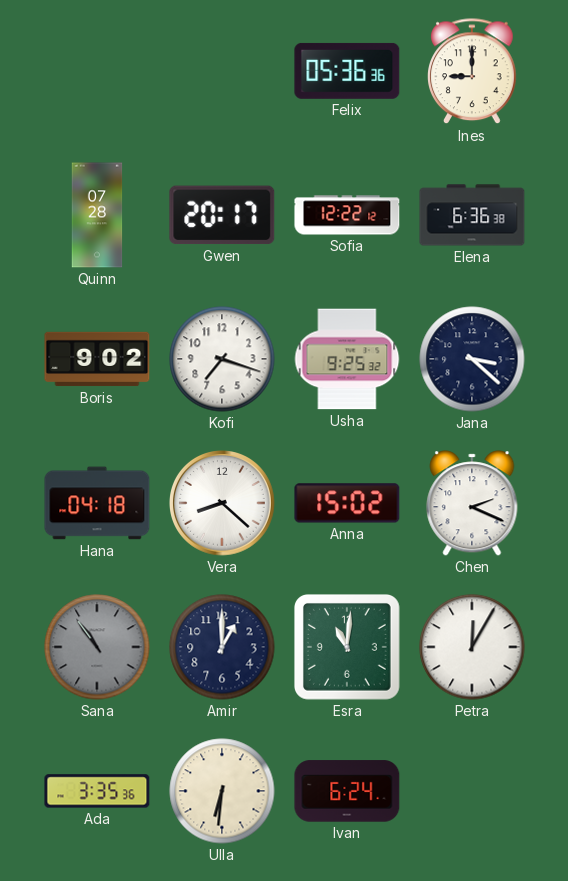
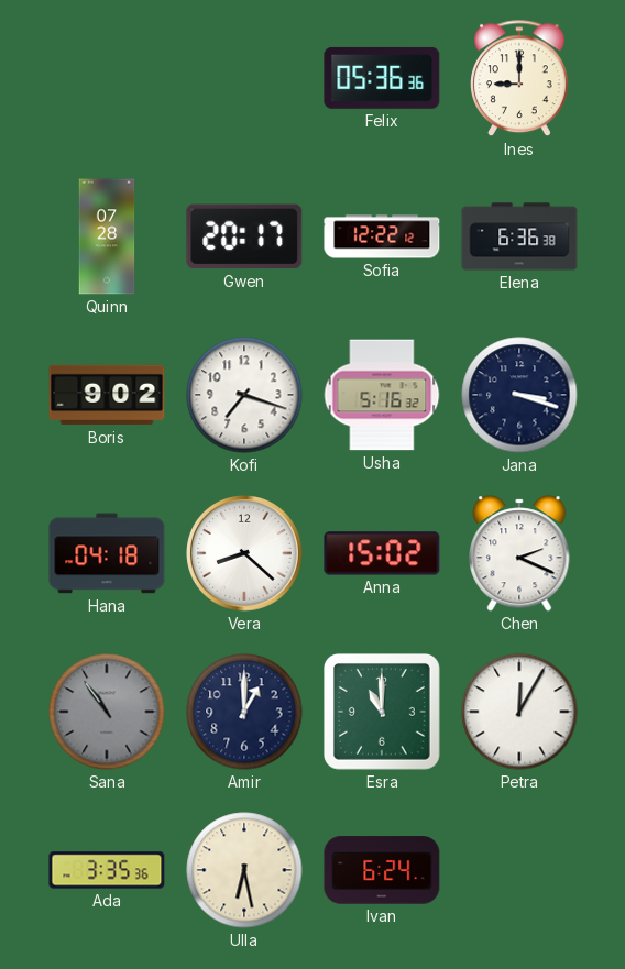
Usha: 9:25 -> 5:16 (382, 395)
Jana: 3:22 -> 3:18 (519, 395)
Esra: 11:01 -> 11:00 (383, 713)
Ulla: 6:31 -> 6:28 (244, 870)
